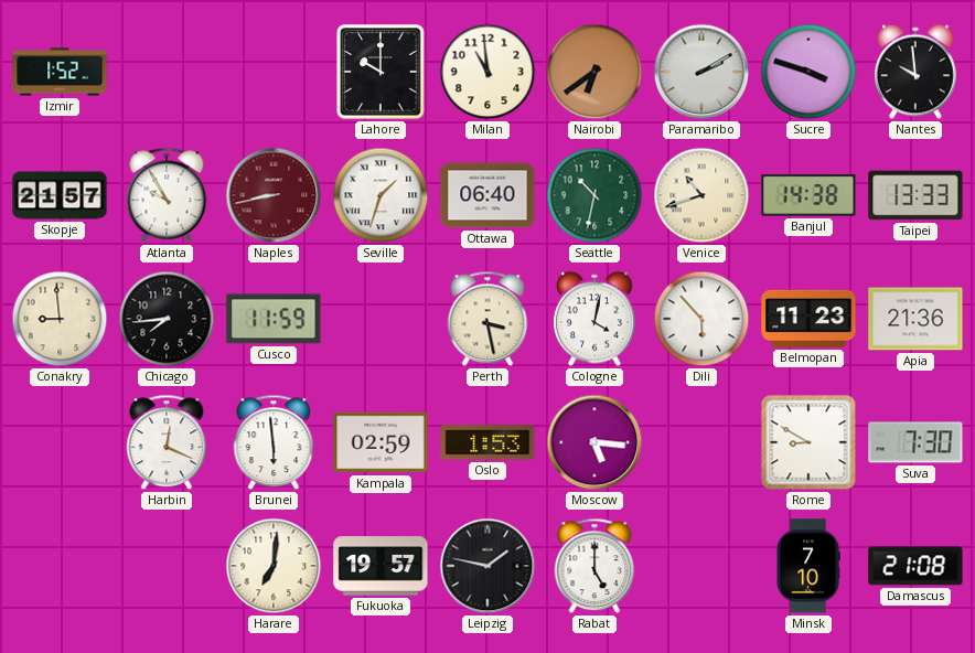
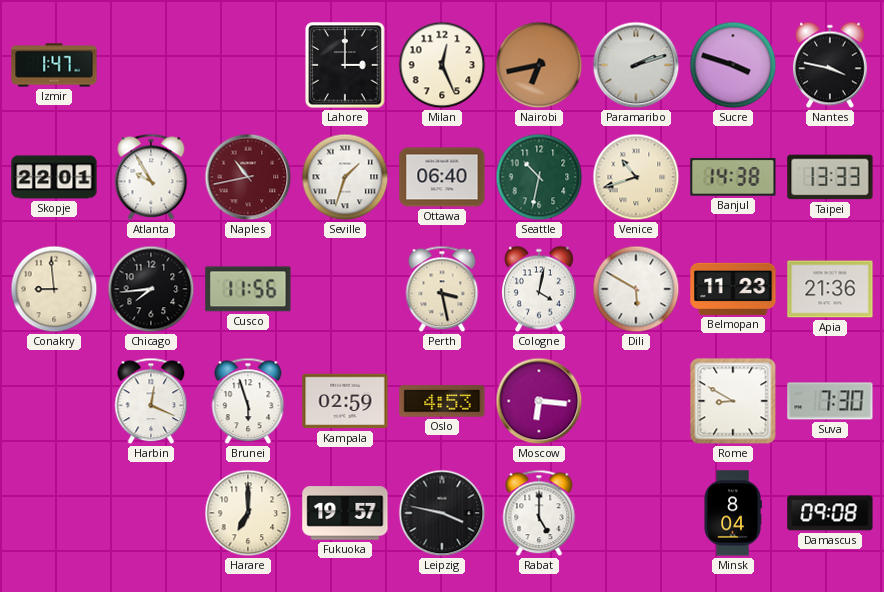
Izmir: 1:52 -> 1:47 (54, 65)
Lahore: 10:00 -> 3:00 (345, 65)
Milan: 10:59 -> 12:26 (442, 65)
Nairobi: 6:39 -> 6:43 (539, 65)
Paramaribo: 2:10 -> 2:12 (636, 65)
Nantes: 9:59 -> 3:47 (830, 65)
Skopje: 21:57 -> 22:01 (54, 177)
Naples: 8:43 -> 10:43 (248, 177)
Cusco: 11:59 -> 11:56 (248, 289)
Dili: 5:53 -> 5:50 (636, 289)
Brunei: 5:59 -> 5:57 (248, 401)
Oslo: 1:53 -> 4:53 (442, 401)
Moscow: 5:16 -> 6:16 (539, 401)
Harare: 7:01 -> 7:00 (248, 513)
Leipzig: 1:47 -> 3:47 (442, 513)
Minsk: 7:10 -> 8:04 (733, 513)
Damascus: 21:08 -> 09:08 (830, 513)
